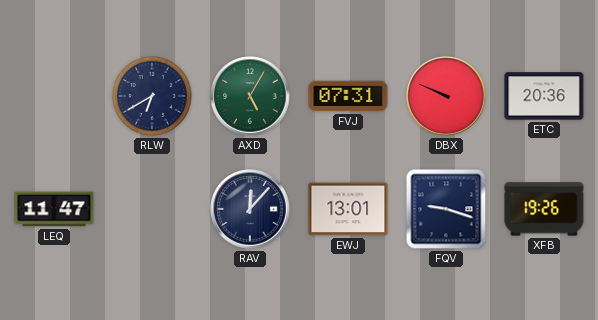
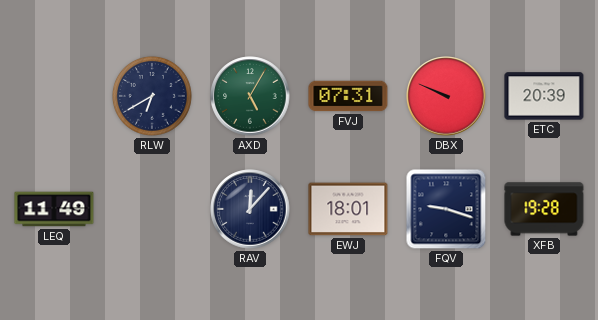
ETC: 20:36 -> 20:39 (544, 96)
LEQ: 11:47 -> 11:49 (54, 209)
EWJ: 13:01 -> 18:01 (348, 209)
XFB: 19:26 -> 19:28 (544, 209)
